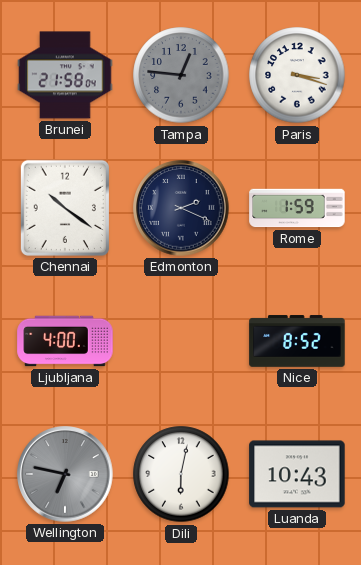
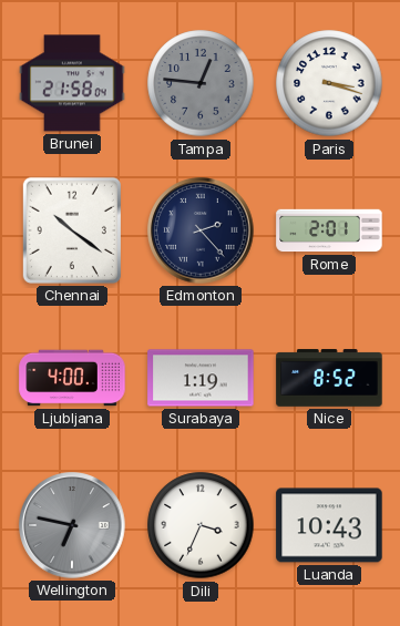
Edmonton: 2:19 -> 2:23 (201, 230)
Rome: 1:59 -> 2:01 (329, 230)
Surabaya: none -> 1:19 (201, 378)
Dili: 6:02 -> 3:34 (201, 525)
